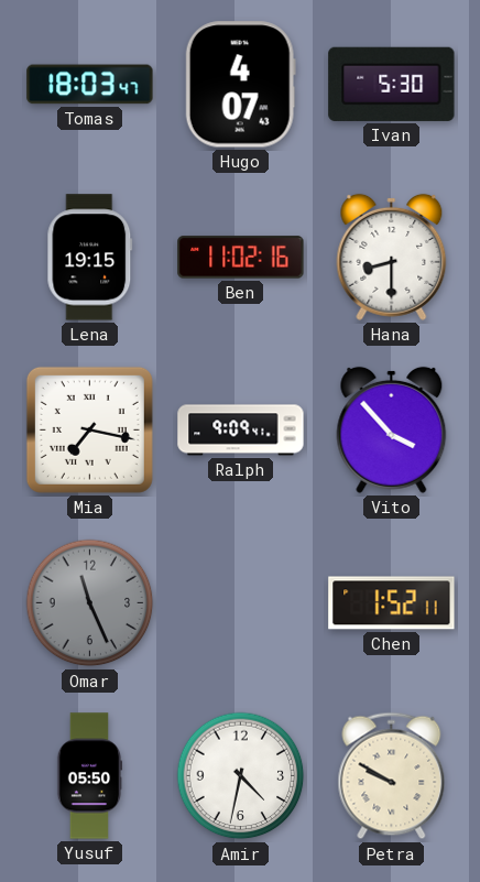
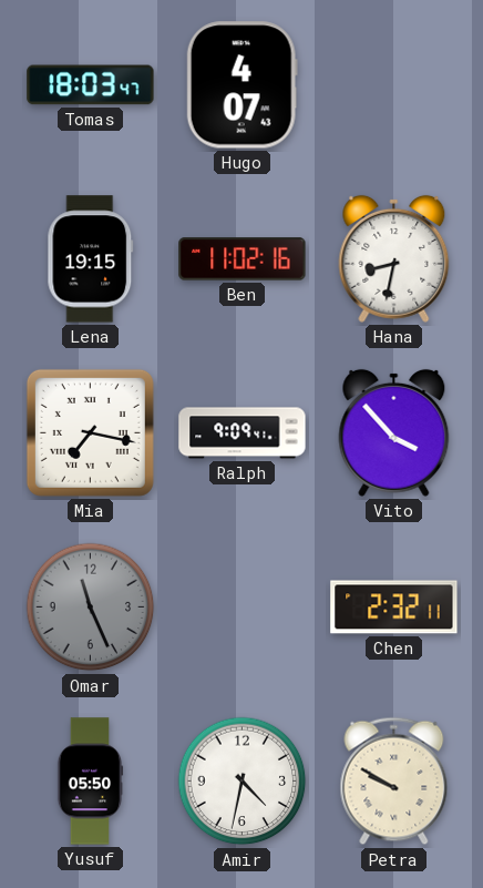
Ivan: 5:30 -> none (392, 84)
Hana: 8:30 -> 8:32 (394, 258)
Chen: 1:52 -> 2:32 (394, 608)
